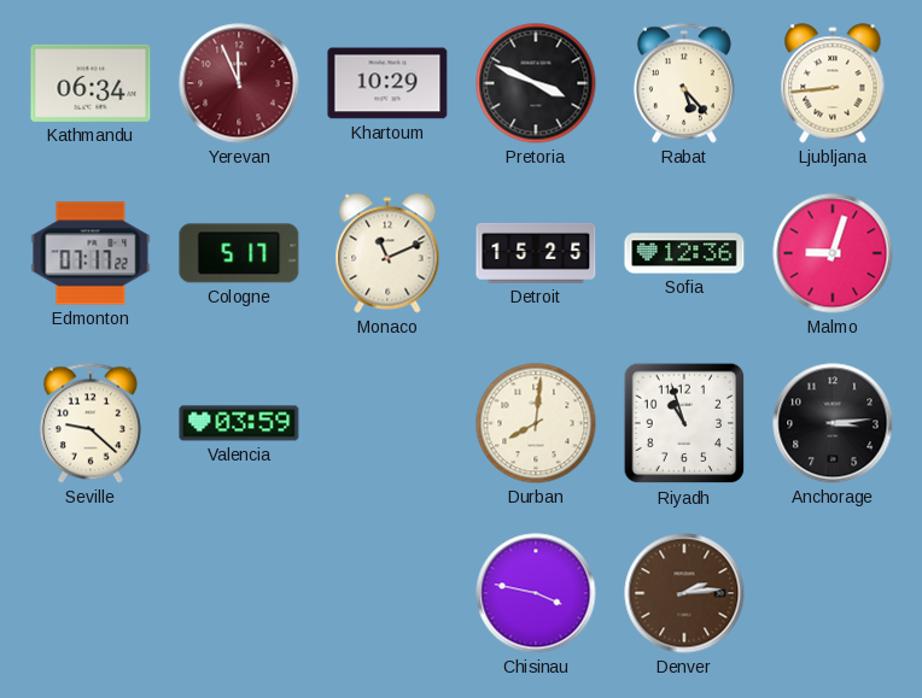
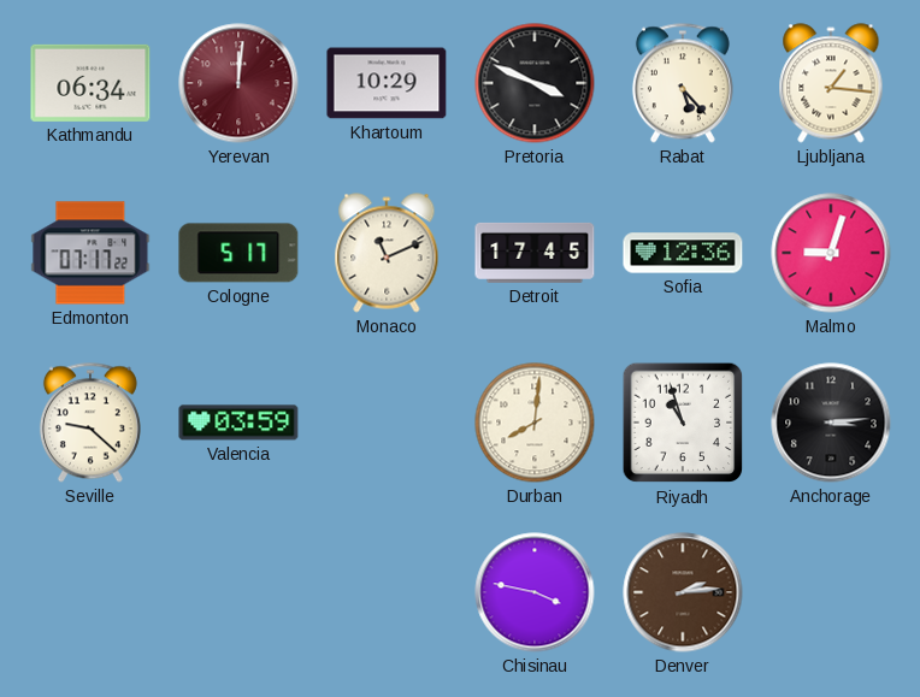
Yerevan: 11:56 -> 12:01 (238, 83)
Ljubljana: 8:44 -> 1:16 (831, 83)
Detroit: 15:25 -> 17:45 (535, 253)
